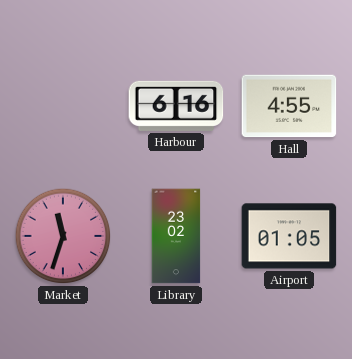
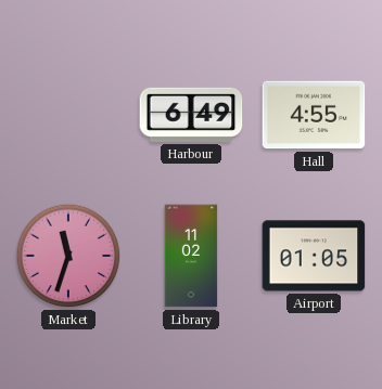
Harbour: 6:16 -> 6:49 (191, 115)
Library: 23:02 -> 11:02 (191, 256)
